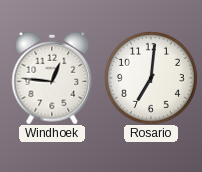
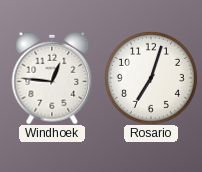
Rosario: 7:01 -> 7:03 (151, 78)
